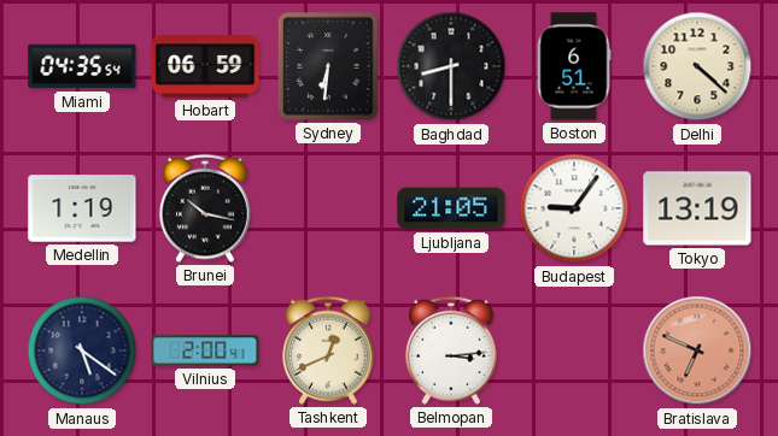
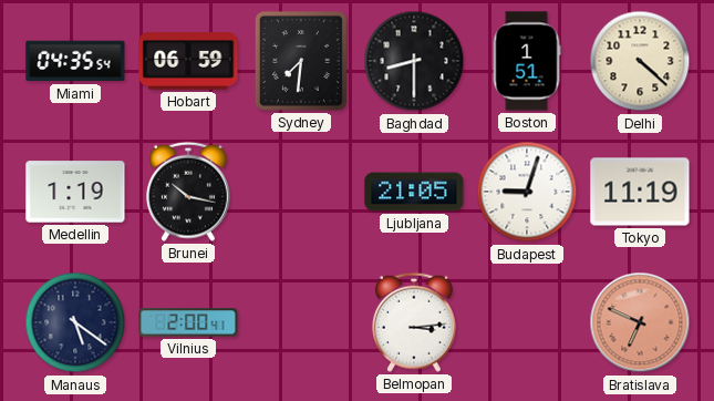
Sydney: 6:31 -> 7:31 (301, 61)
Boston: 6:51 -> 1:51 (527, 61)
Budapest: 9:06 -> 9:03 (527, 192)
Tokyo: 13:19 -> 11:19 (640, 192)
Tashkent: 12:41 -> none (329, 350)
